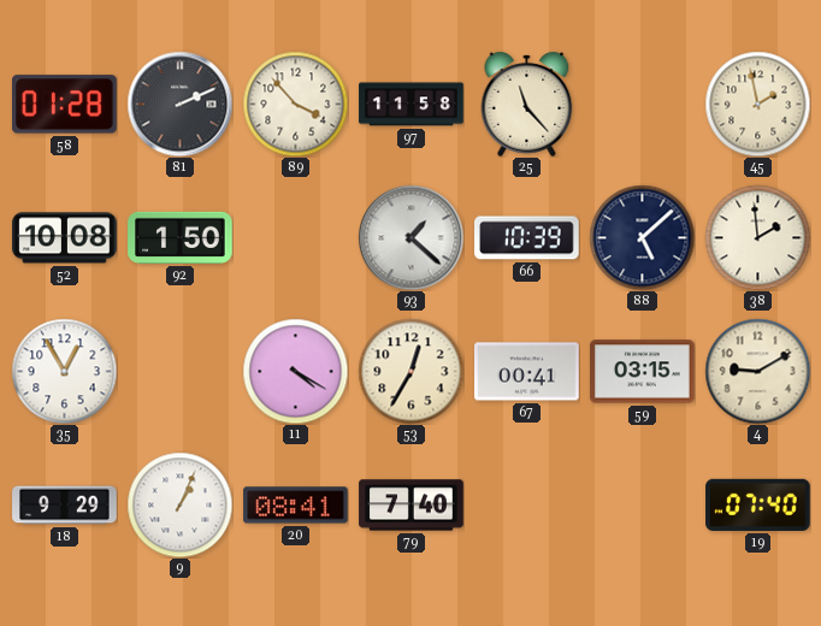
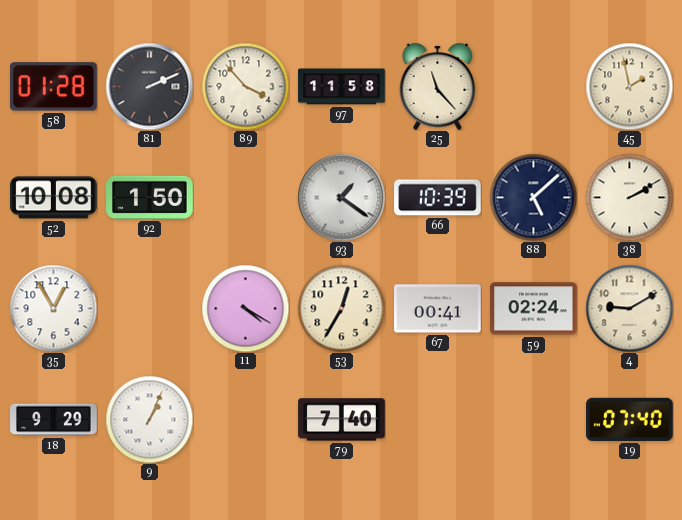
93: 1:22 -> 1:21 (341, 197)
38: 1:59 -> 2:10 (629, 197)
59: 03:15 -> 02:24 (534, 309)
20: 08:41 -> none (296, 506)
